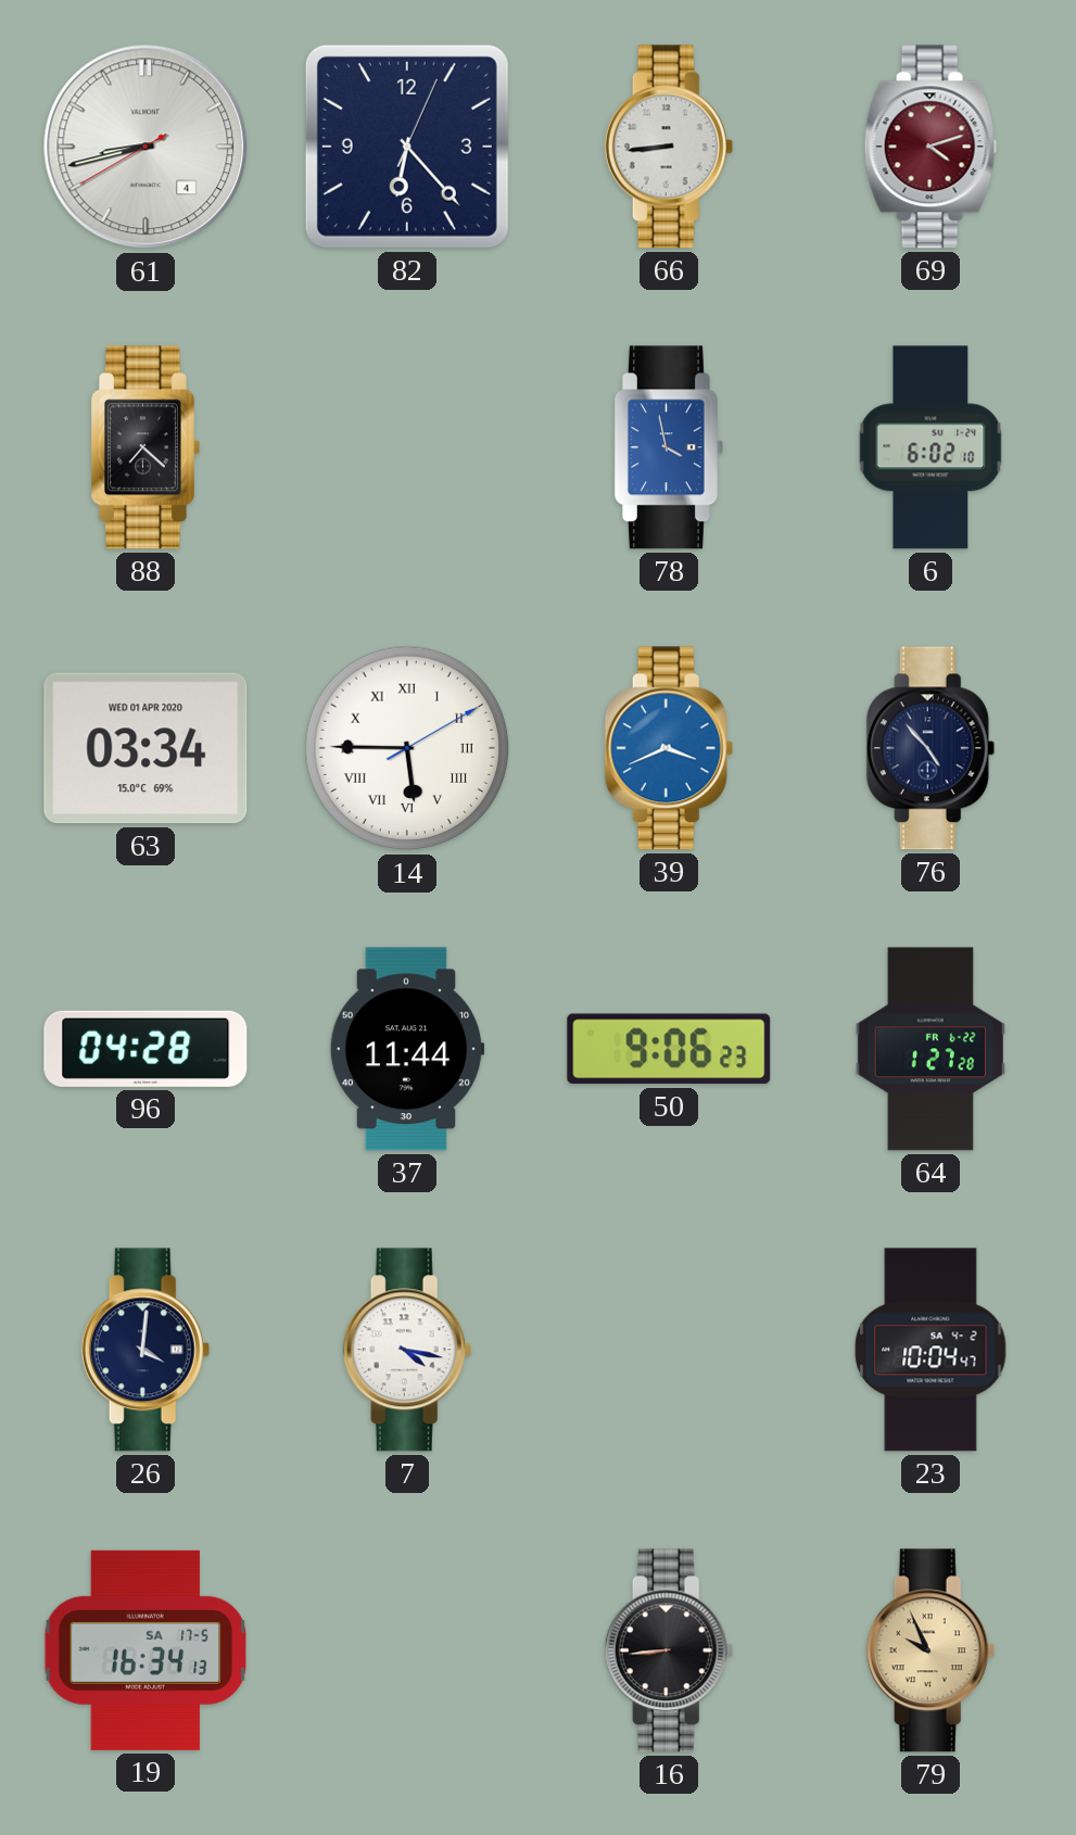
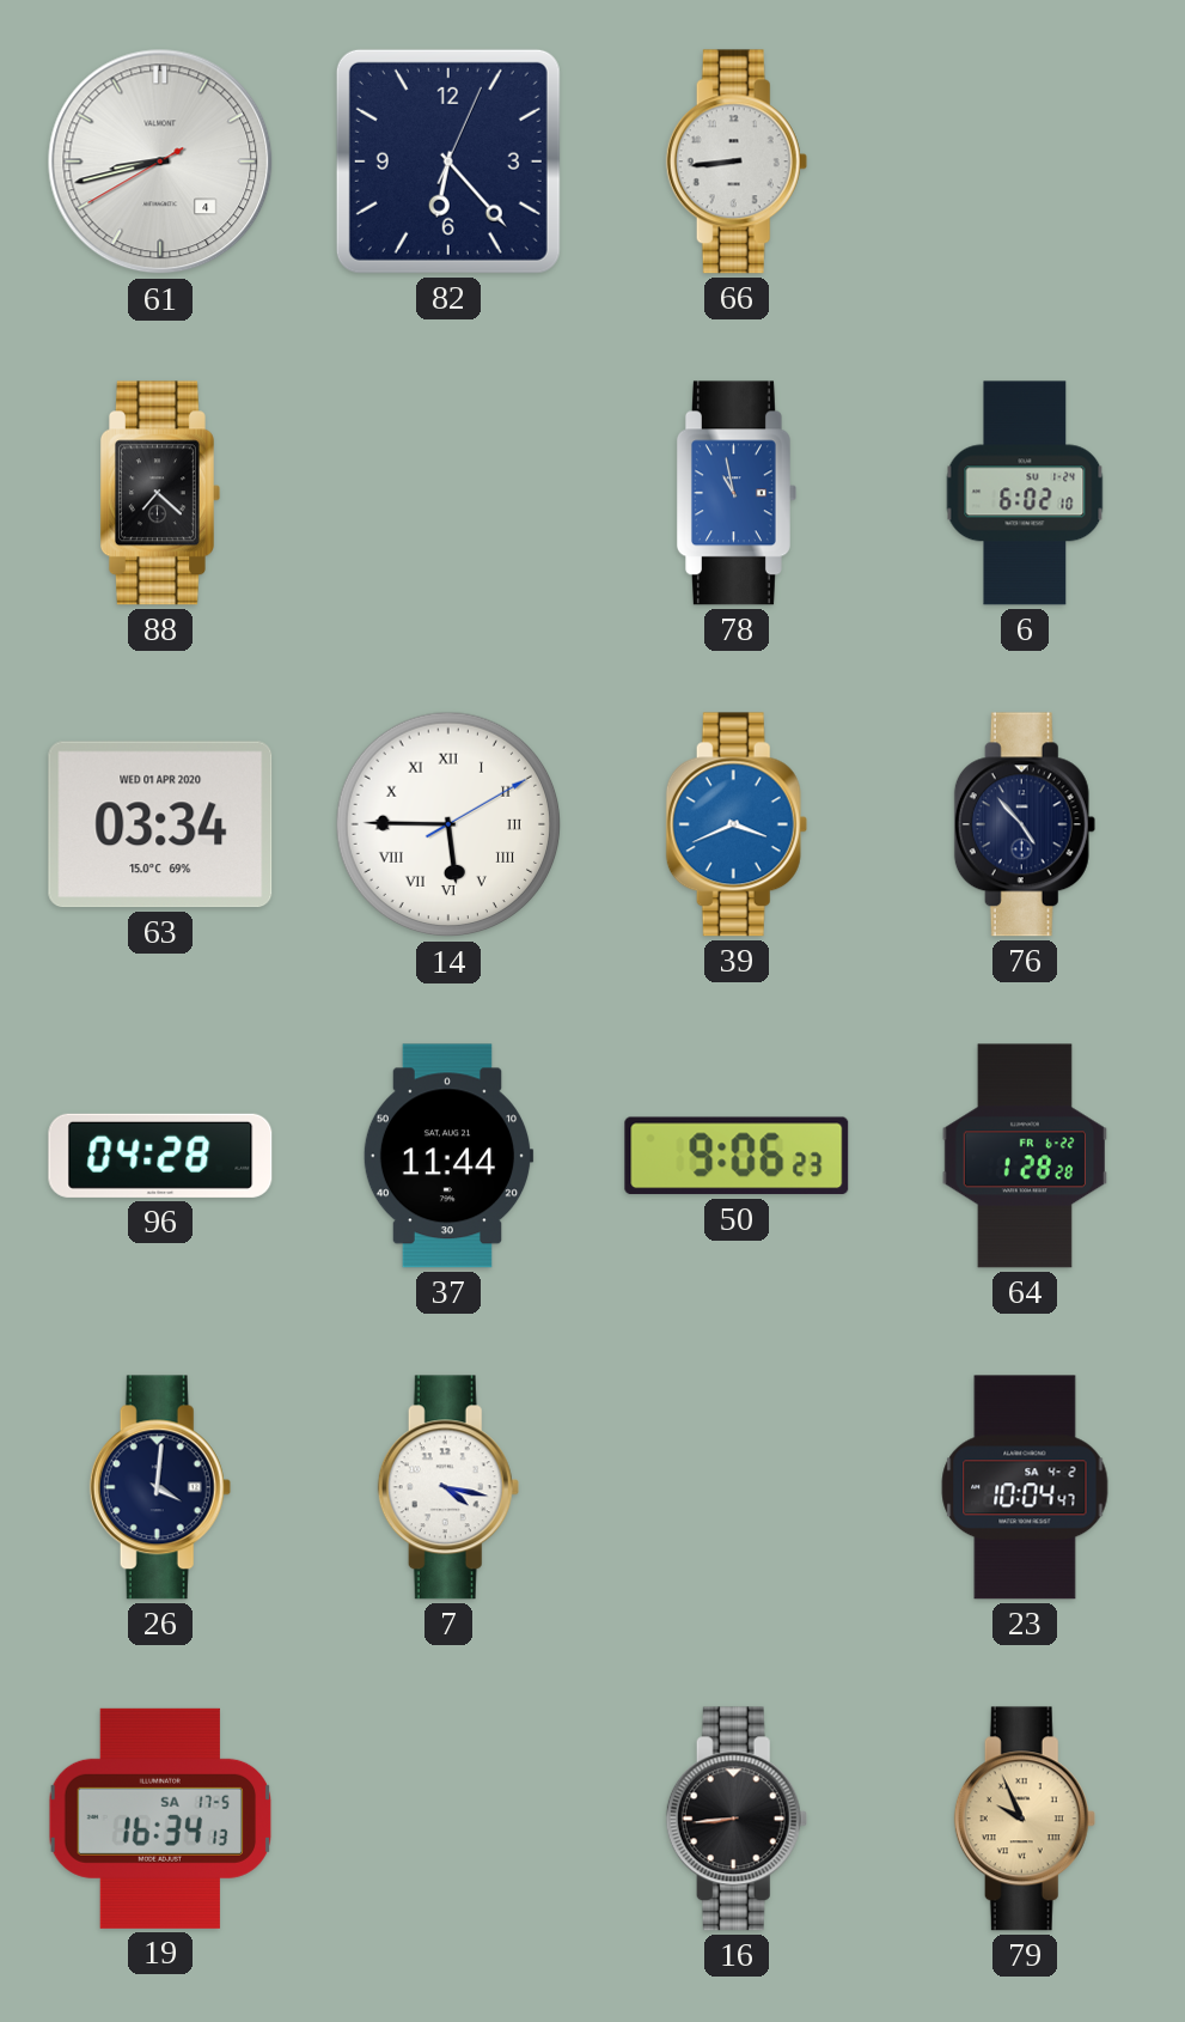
69: 4:12 -> none (931, 147)
78: 3:58 -> 10:58 (737, 493)
64: 1:27 -> 1:28 (1025, 1156)
